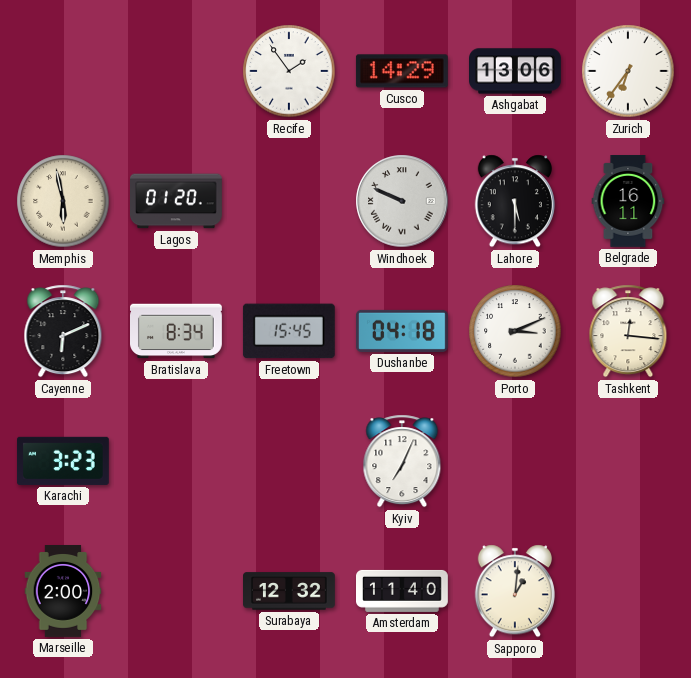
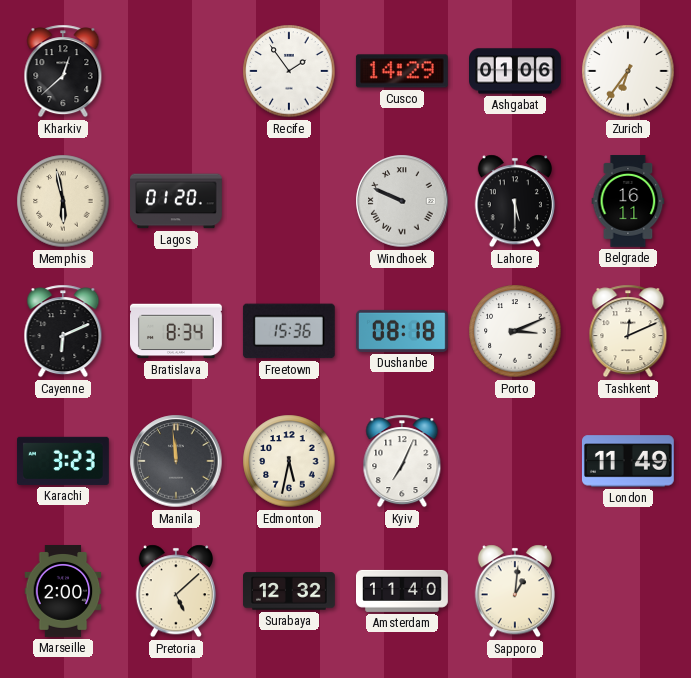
Kharkiv: none -> 12:38 (63, 71)
Ashgabat: 13:06 -> 01:06 (516, 71)
Freetown: 15:45 -> 15:36 (289, 331)
Dushanbe: 04:18 -> 08:18 (402, 331)
Tashkent: 12:16 -> 12:11 (628, 331)
Manila: none -> 11:59 (176, 461)
Edmonton: none -> 5:32 (289, 461)
London: none -> 11:49 (628, 461)
Pretoria: none -> 5:08 (176, 591)
